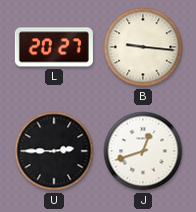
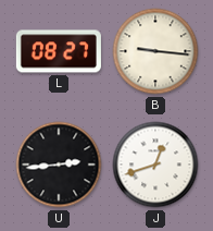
L: 20:27 -> 08:27 (59, 51)
U: 2:45 -> 2:44 (59, 165)
